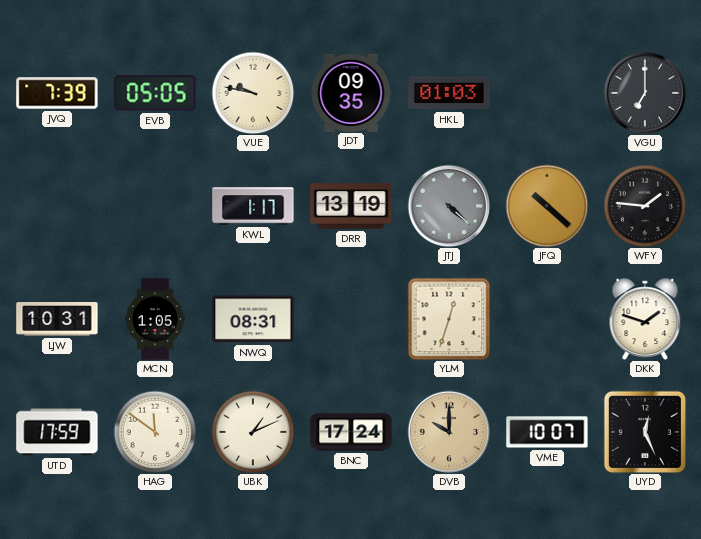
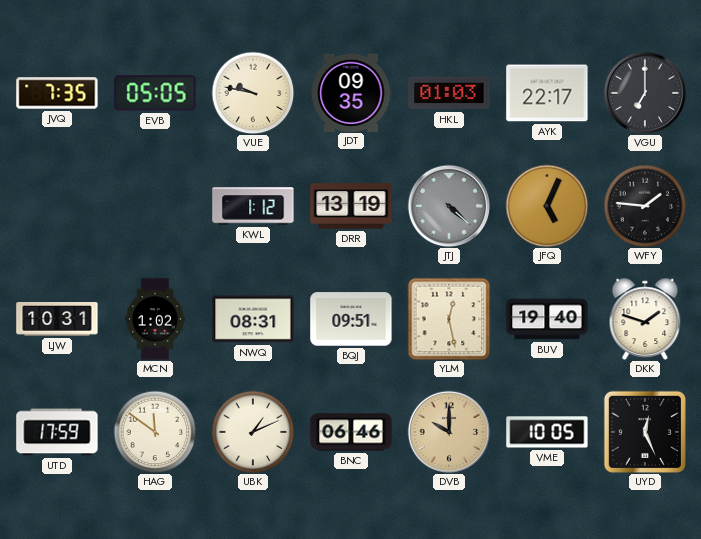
JVQ: 7:39 -> 7:35 (57, 93)
AYK: none -> 22:17 (547, 93)
KWL: 1:17 -> 1:12 (253, 206)
JFQ: 10:22 -> 5:04 (547, 206)
MCN: 1:05 -> 1:02 (155, 319)
BQJ: none -> 09:51 (351, 319)
YLM: 12:33 -> 12:28 (449, 319)
BUV: none -> 19:40 (547, 319)
BNC: 17:24 -> 06:46 (351, 432)
VME: 10:07 -> 10:05 (547, 432)
